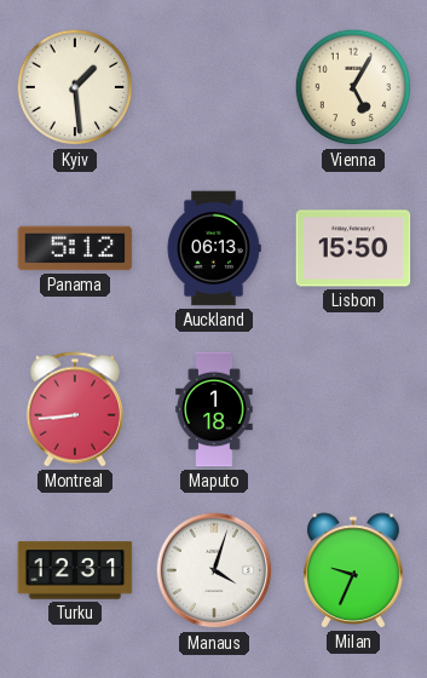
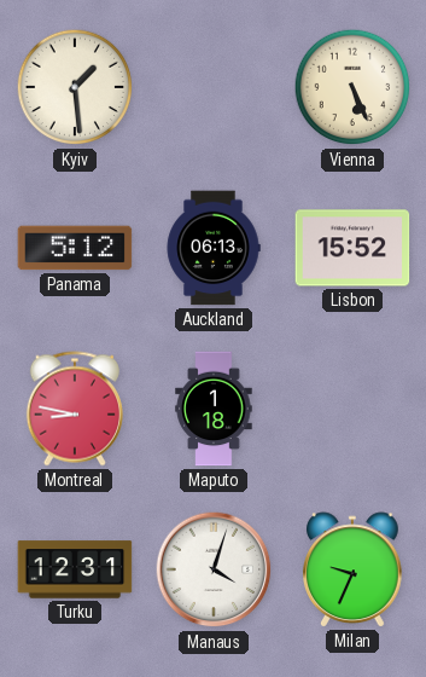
Vienna: 5:05 -> 5:26 (352, 87)
Lisbon: 15:50 -> 15:52 (352, 248)
Montreal: 8:44 -> 8:47 (75, 409)
